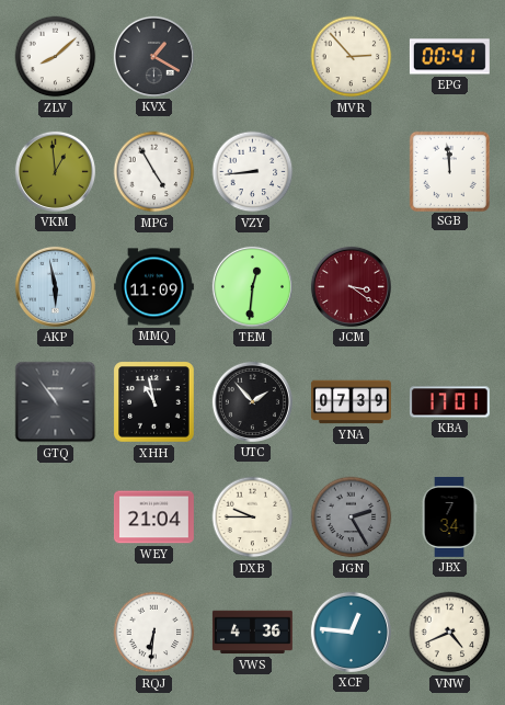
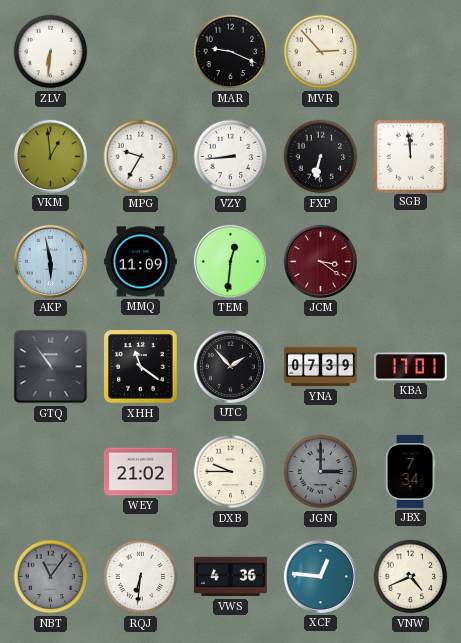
ZLV: 8:08 -> 6:31 (51, 52)
KVX: 1:20 -> none (153, 56)
MAR: none -> 9:19 (231, 52)
EPG: 00:41 -> none (449, 57)
MPG: 4:55 -> 9:35 (141, 157)
FXP: none -> 6:32 (321, 157)
XHH: 10:58 -> 11:21 (141, 367)
WEY: 21:04 -> 21:02 (140, 472)
JGN: 2:25 -> 3:00 (321, 472)
NBT: none -> 11:06 (51, 577)
